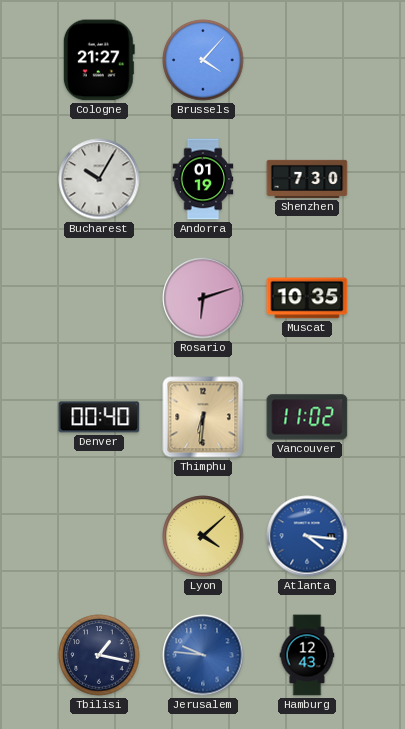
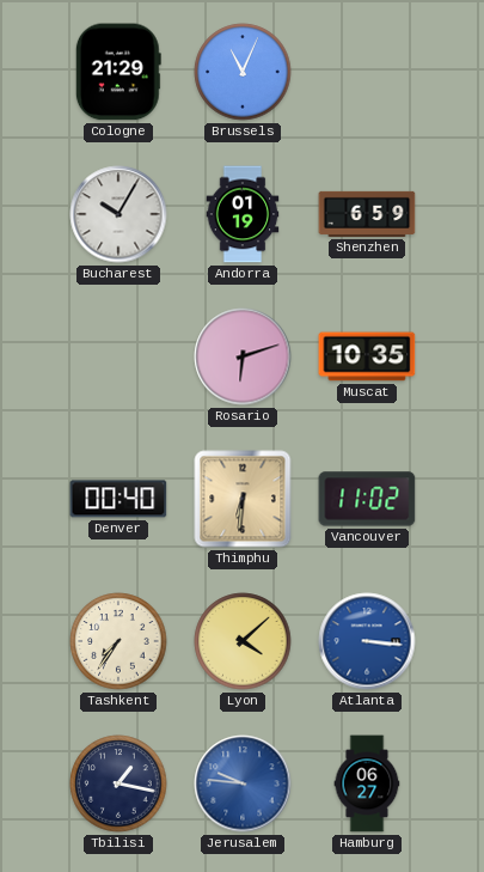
Cologne: 21:27 -> 21:29 (118, 72)
Brussels: 4:07 -> 11:04 (243, 72)
Shenzhen: 7:30 -> 6:59 (367, 214)
Tashkent: none -> 7:36 (118, 641)
Atlanta: 4:16 -> 3:16 (367, 641)
Hamburg: 12:43 -> 06:27 (367, 783)
